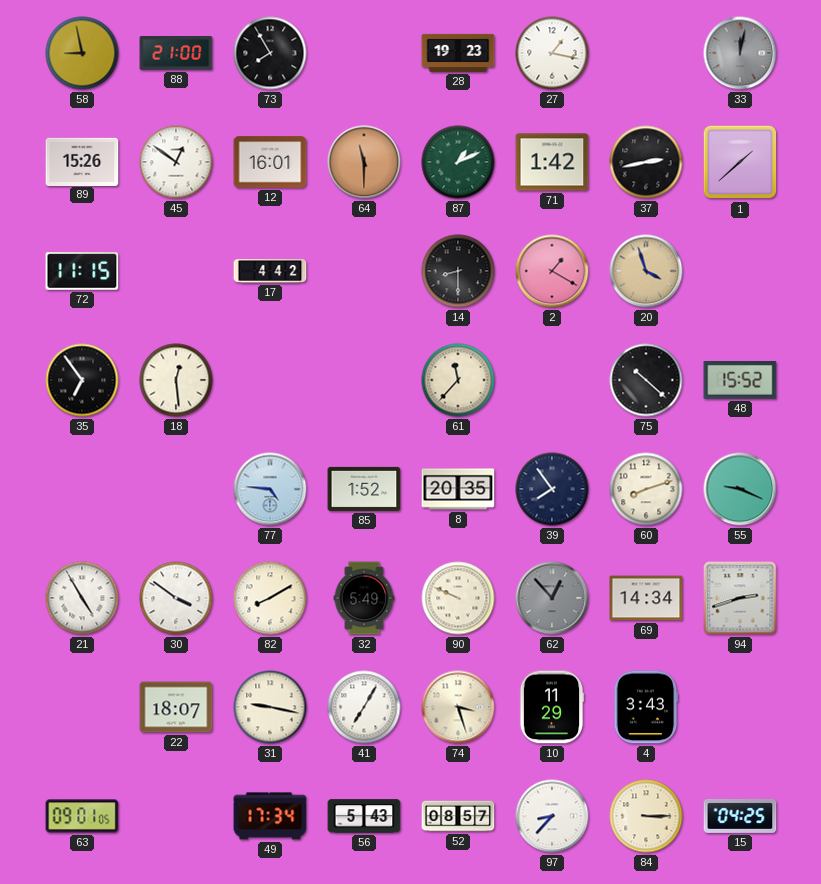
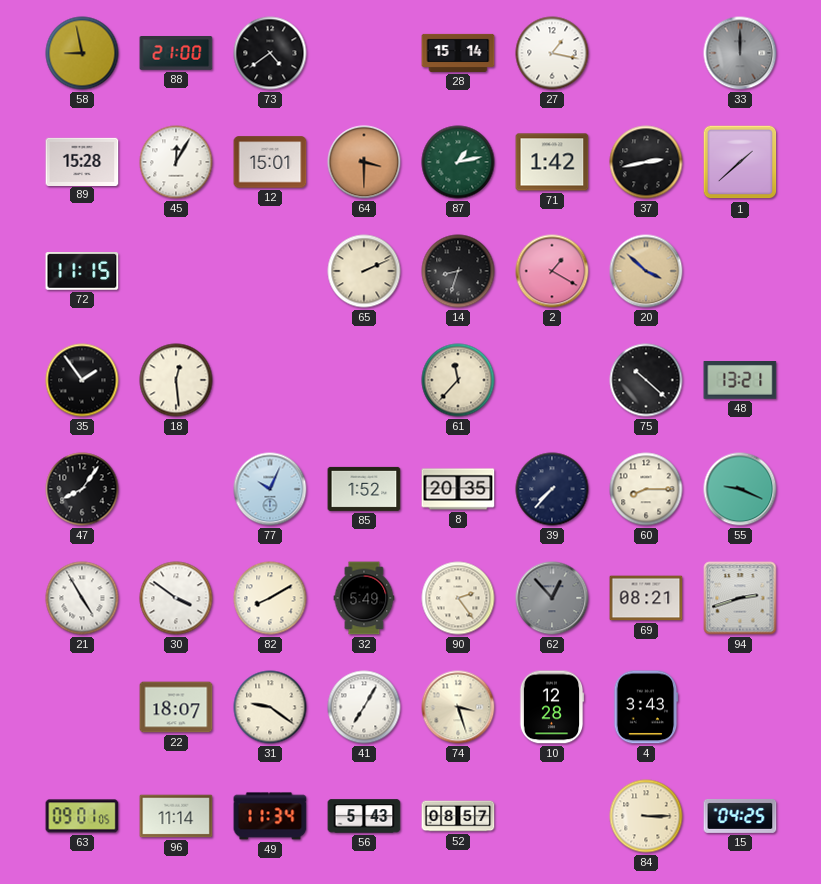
73: 7:55 -> 4:39 (270, 53)
28: 19:23 -> 15:14 (458, 53)
33: 12:02 -> 12:00 (740, 53)
89: 15:26 -> 15:28 (82, 161)
45: 12:51 -> 12:05 (176, 162)
12: 16:01 -> 15:01 (270, 162)
64: 11:30 -> 3:30 (364, 162)
87: 1:11 -> 1:13 (458, 162)
17: 4:42 -> none (270, 272)
65: none -> 2:11 (364, 271)
14: 8:30 -> 8:33 (458, 271)
20: 3:57 -> 3:52 (646, 271)
35: 6:54 -> 1:54 (82, 380)
48: 15:52 -> 13:21 (740, 381)
47: none -> 8:06 (82, 489)
77: 4:46 -> 10:04 (270, 489)
39: 7:54 -> 7:37 (552, 489)
60: 8:12 -> 8:15 (646, 489)
90: 9:49 -> 2:24 (458, 598)
69: 14:34 -> 08:21 (646, 598)
31: 9:17 -> 9:21 (270, 707)
10: 11:29 -> 12:28 (552, 707)
96: none -> 11:14 (176, 816)
49: 17:34 -> 11:34 (270, 816)
97: 8:37 -> none (552, 816)
